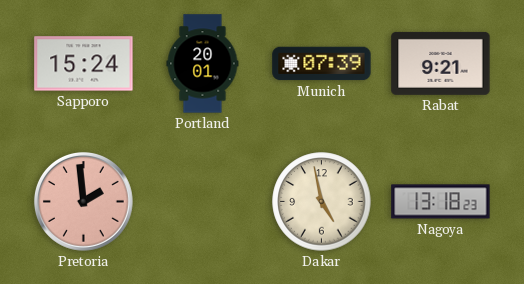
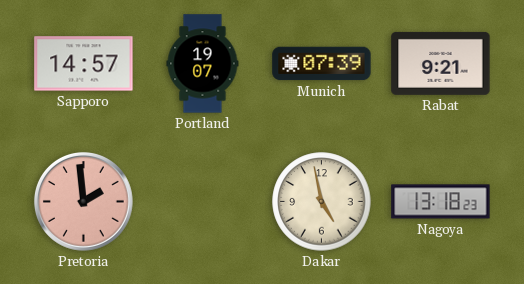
Sapporo: 15:24 -> 14:57 (84, 64)
Portland: 20:01 -> 19:07 (203, 64)
